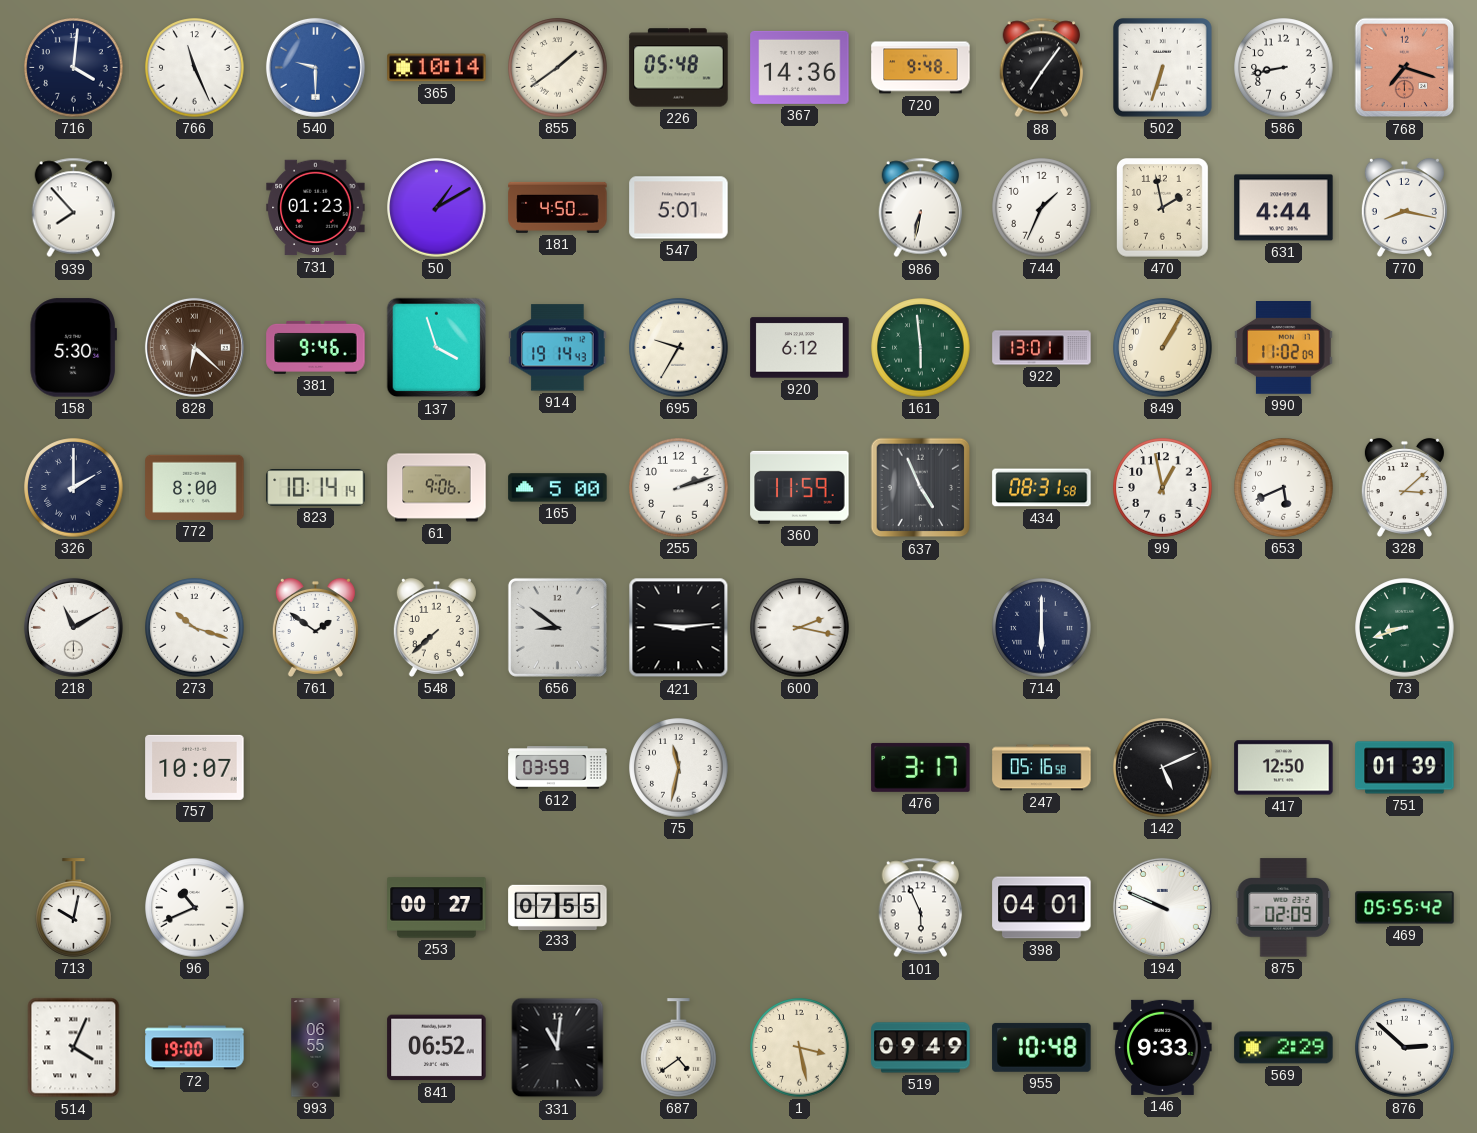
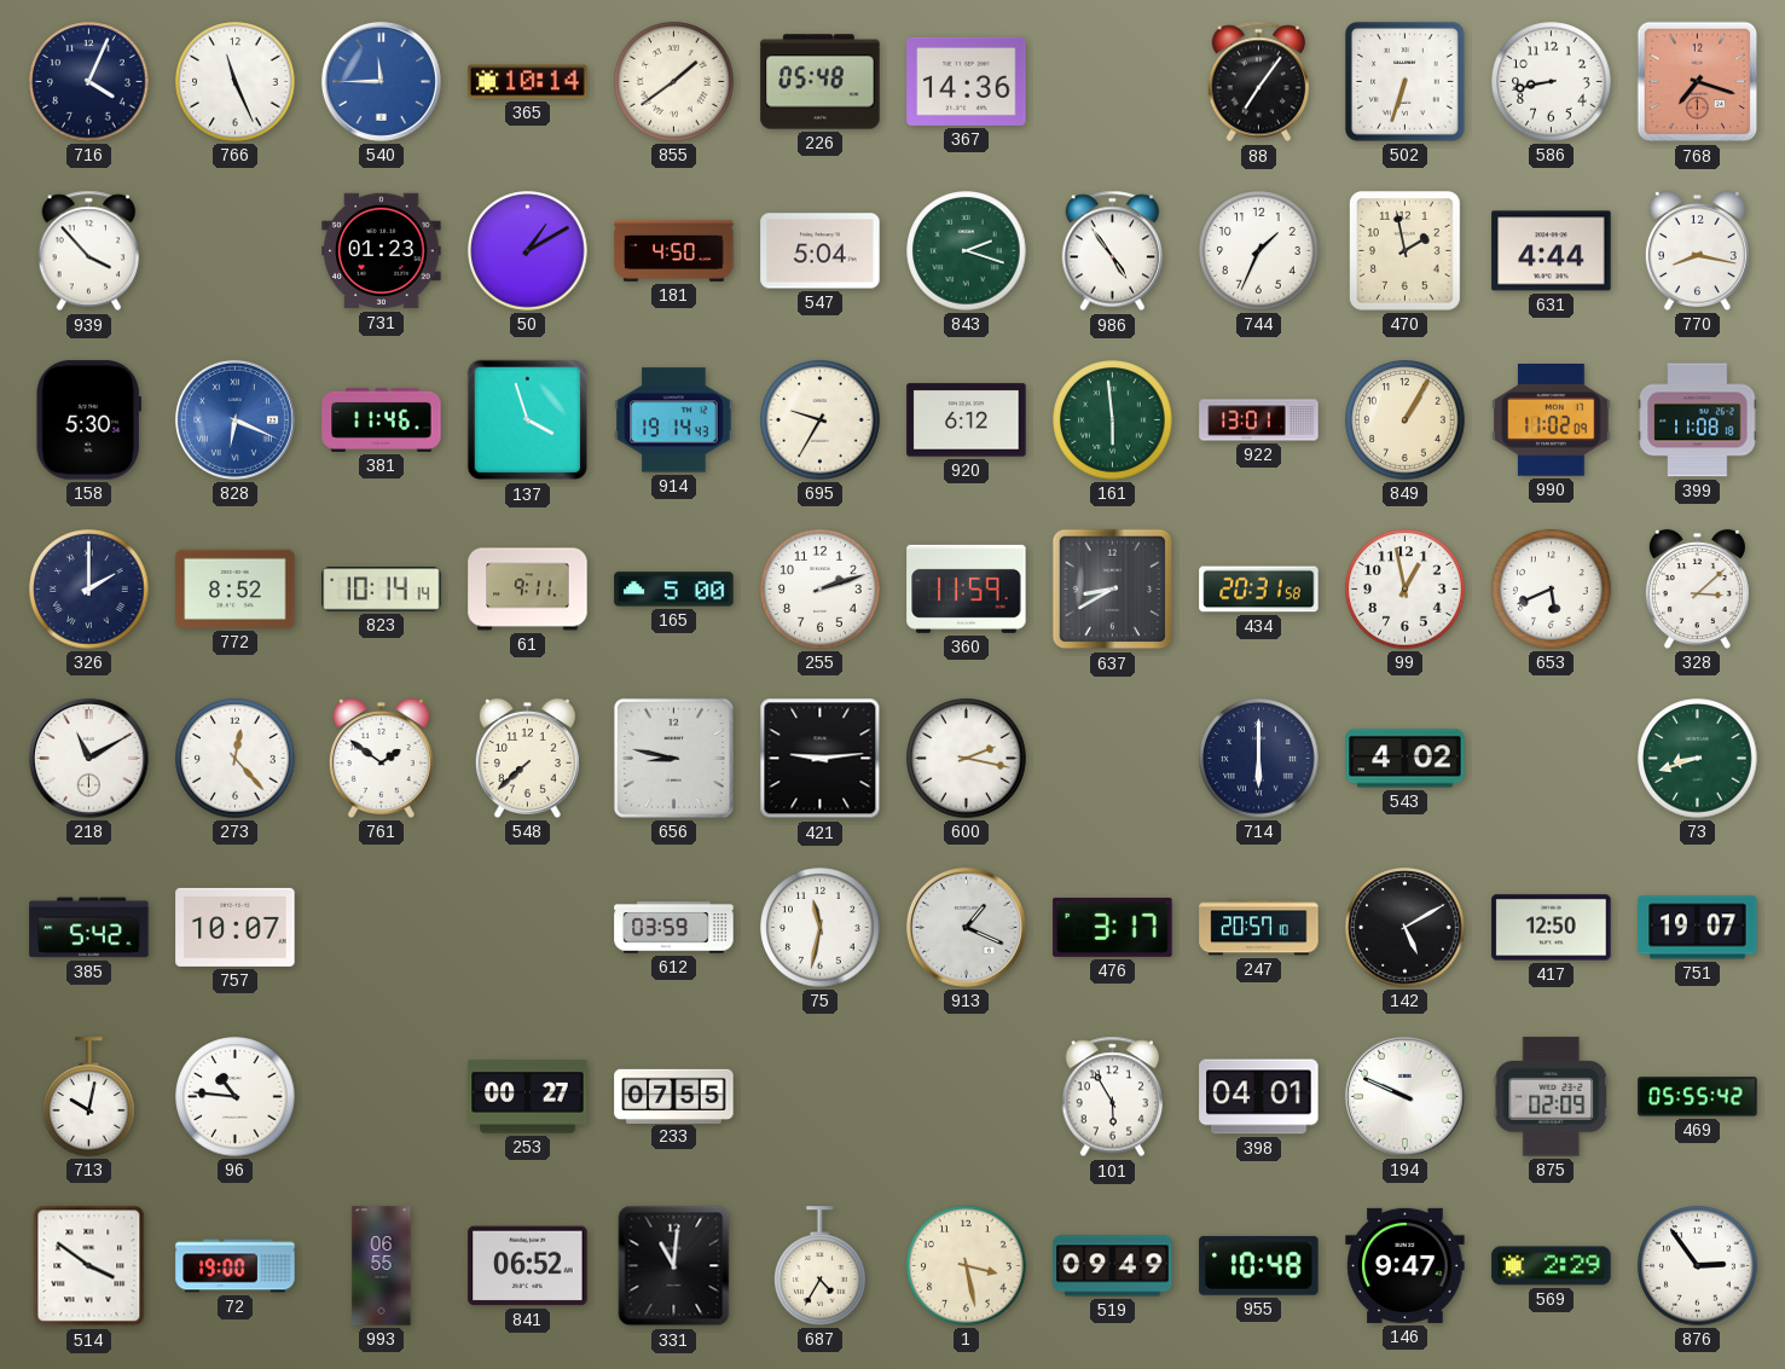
716: 4:01 -> 4:04 (89, 82)
540: 9:30 -> 11:45 (381, 81)
720: 9:48 -> none (921, 68)
939: 7:53 -> 3:53 (89, 251)
547: 5:01 -> 5:04 (821, 251)
843: none -> 2:18 (967, 251)
986: 6:32 -> 4:54 (1113, 251)
828: 6:22 -> 6:19 (234, 419)
828 dial: brown -> blue (234, 419)
381: 9:46 -> 11:46 (382, 419)
399: none -> 11:08 (1698, 420)
772: 8:00 -> 8:52 (236, 588)
61: 9:06 -> 9:11 (528, 590)
637: 4:56 -> 8:40 (1113, 590)
434: 08:31 -> 20:31 (1259, 590)
273: 10:18 -> 12:23 (236, 759)
656: 8:51 -> 8:47 (673, 758)
543: none -> 4:02 (1406, 759)
385: none -> 5:42 (89, 928)
913: none -> 1:19 (966, 927)
247: 05:16 -> 20:57 (1259, 928)
142: 5:11 -> 5:10 (1406, 928)
751: 01:39 -> 19:07 (1698, 928)
96: 10:41 -> 10:46 (236, 1097)
101: 5:56 -> 5:55 (1113, 1097)
514: 4:04 -> 3:51 (89, 1266)
687: 4:39 -> 4:35 (821, 1266)
146: 9:33 -> 9:47 (1406, 1265)
876: 2:52 -> 2:54 (1698, 1266)
